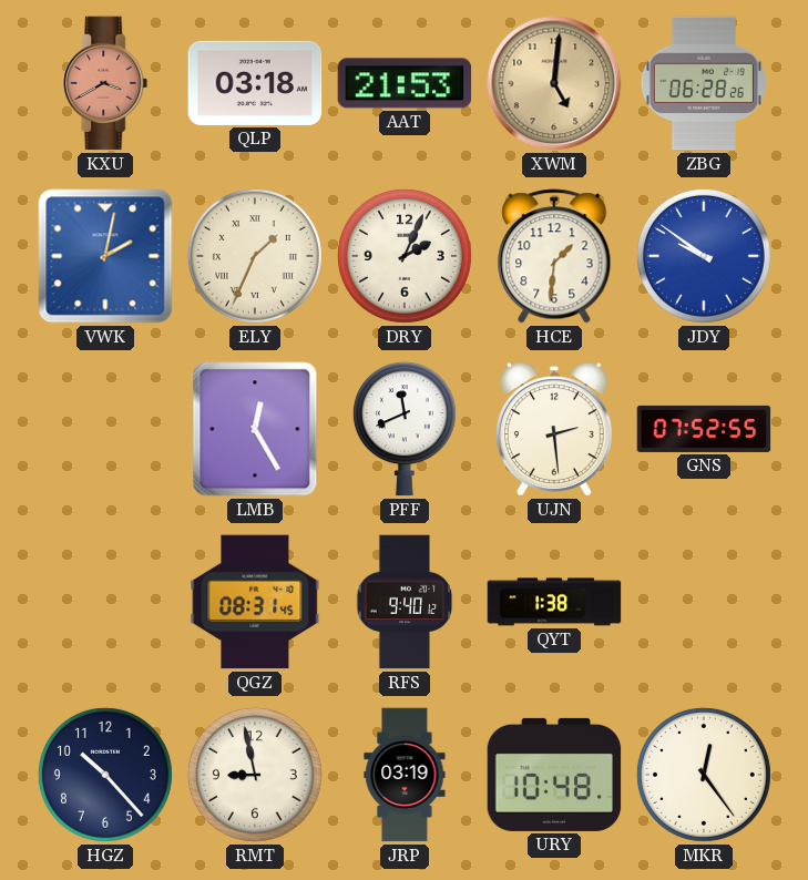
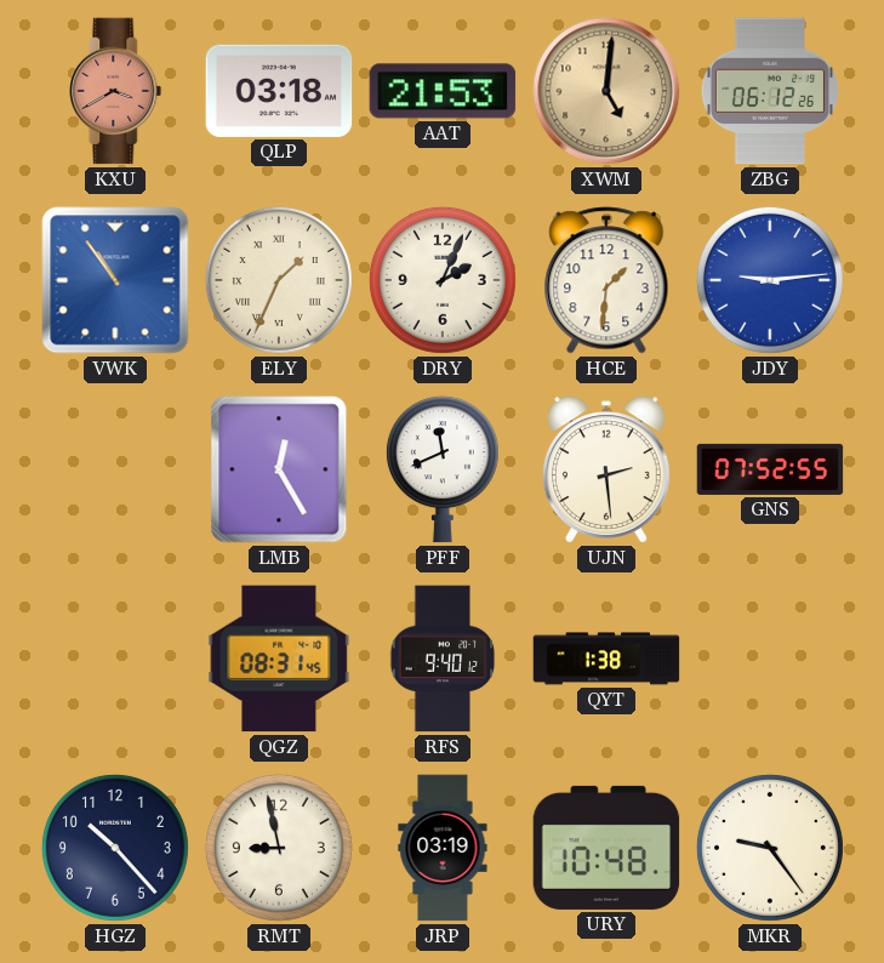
ZBG: 06:28 -> 06:12 (770, 91)
VWK: 2:02 -> 10:54 (115, 280)
JDY: 9:51 -> 9:14 (770, 280)
MKR: 12:24 -> 9:24 (770, 848)
